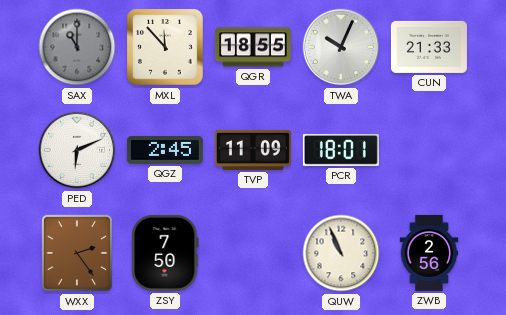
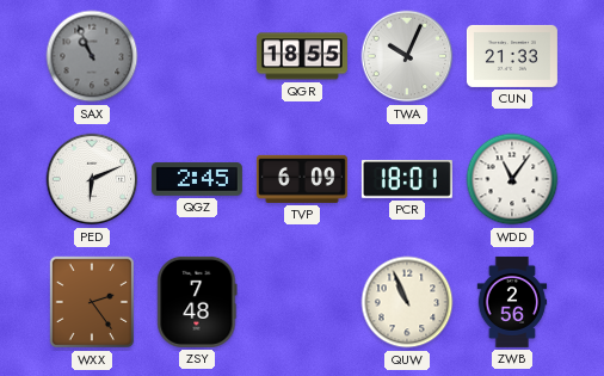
SAX: 11:00 -> 10:56 (92, 56)
MXL: 11:53 -> none (166, 48)
TVP: 11:09 -> 6:09 (302, 179)
WDD: none -> 11:06 (512, 179)
ZSY: 7:50 -> 7:48 (197, 302)
